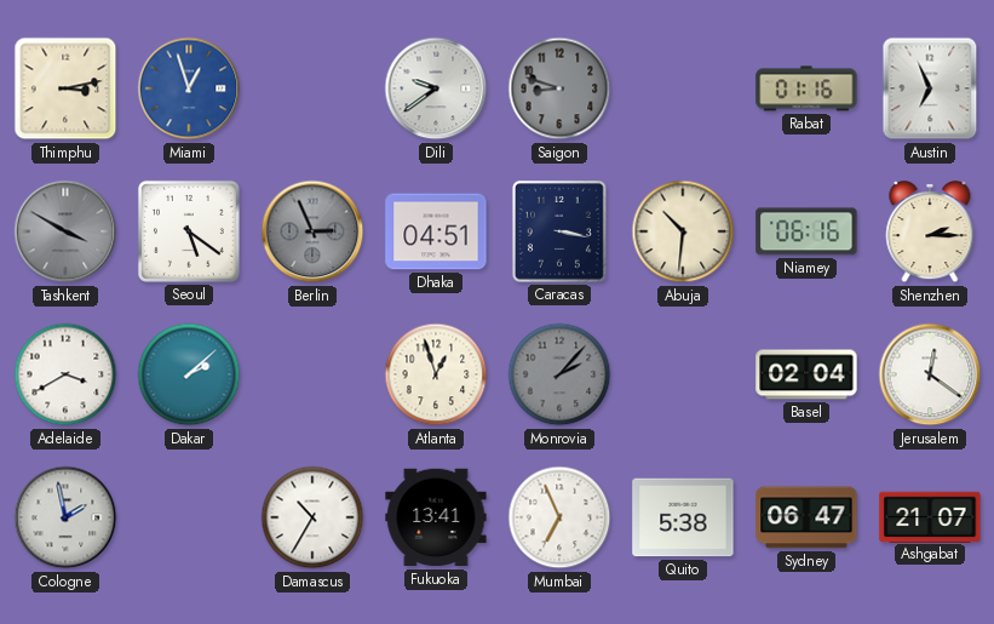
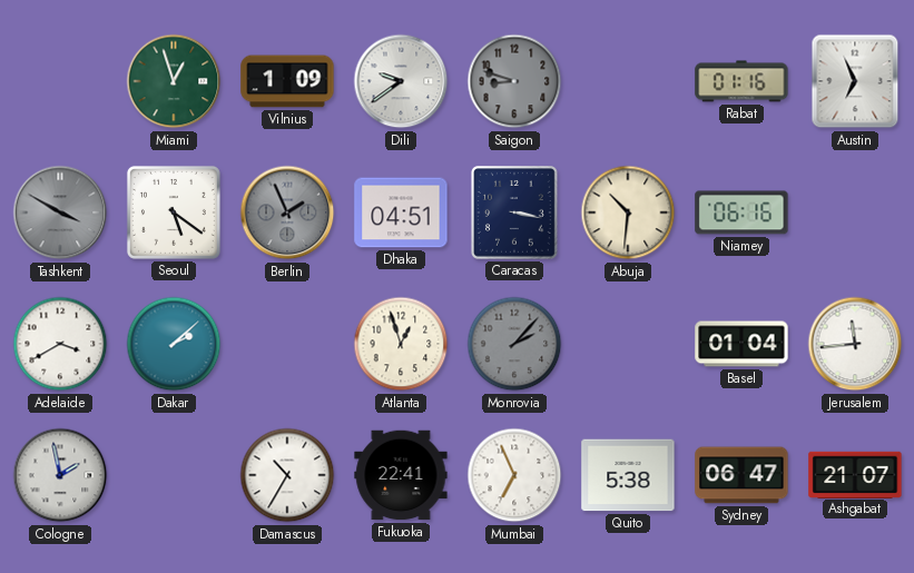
Thimphu: 3:13 -> none (65, 88)
Miami dial: blue -> green (174, 81)
Vilnius: none -> 1:09 (287, 81)
Berlin: 2:56 -> 1:56 (287, 213)
Shenzhen: 2:15 -> none (930, 233)
Basel: 02:04 -> 01:04 (741, 344)
Jerusalem: 12:21 -> 11:44 (855, 344)
Fukuoka: 13:41 -> 22:41 (401, 475)
